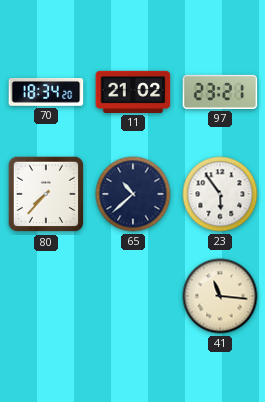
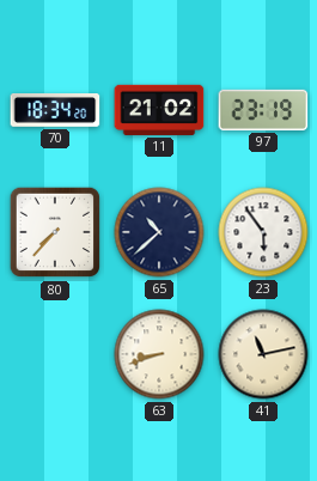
97: 23:21 -> 23:19 (263, 110)
63: none -> 8:42 (159, 354)
41: 11:16 -> 11:13 (263, 354)
